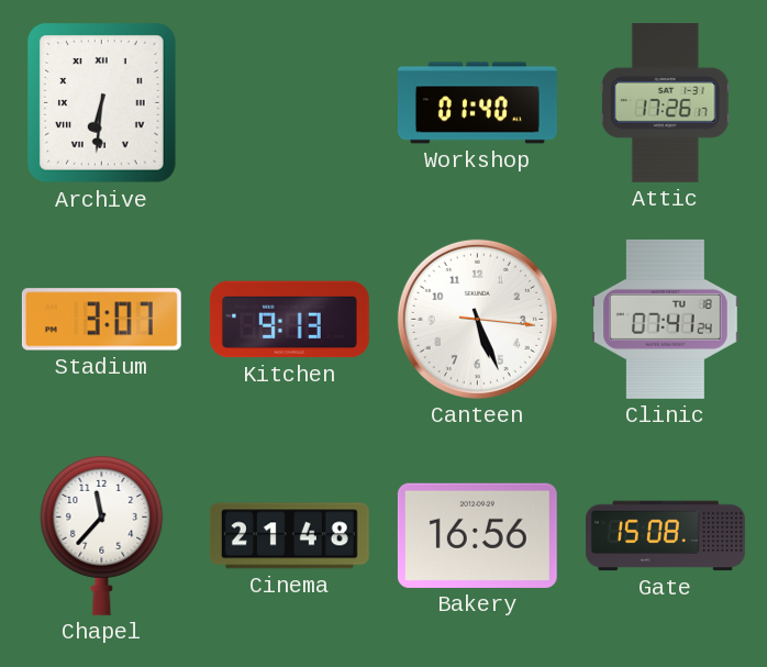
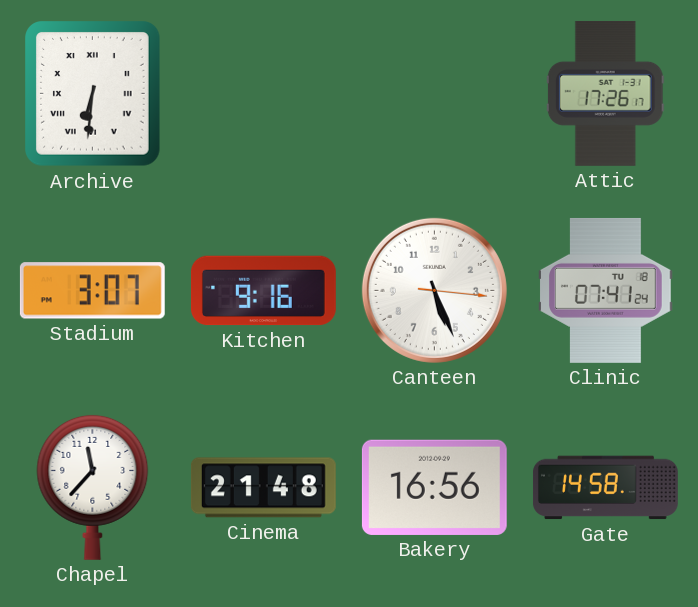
Workshop: 01:40 -> none (478, 103)
Kitchen: 9:13 -> 9:16 (263, 291)
Gate: 15:08 -> 14:58 (605, 488)
